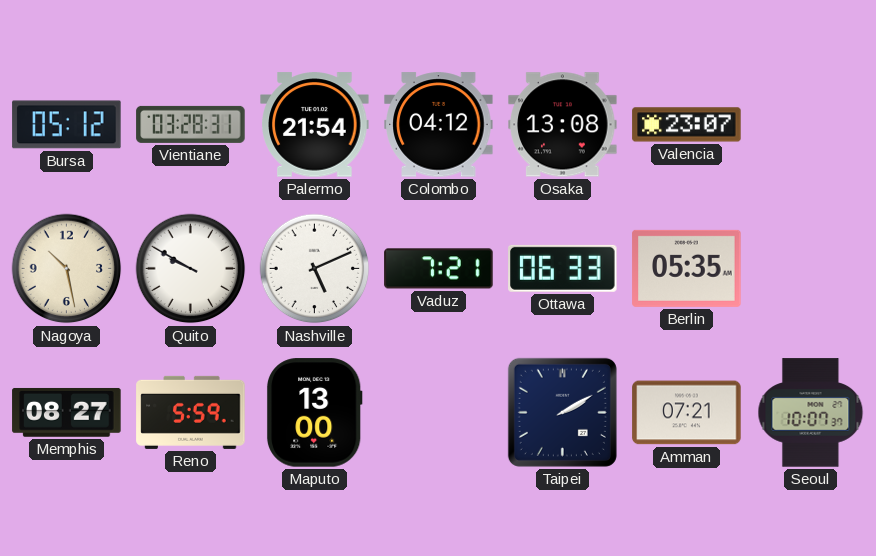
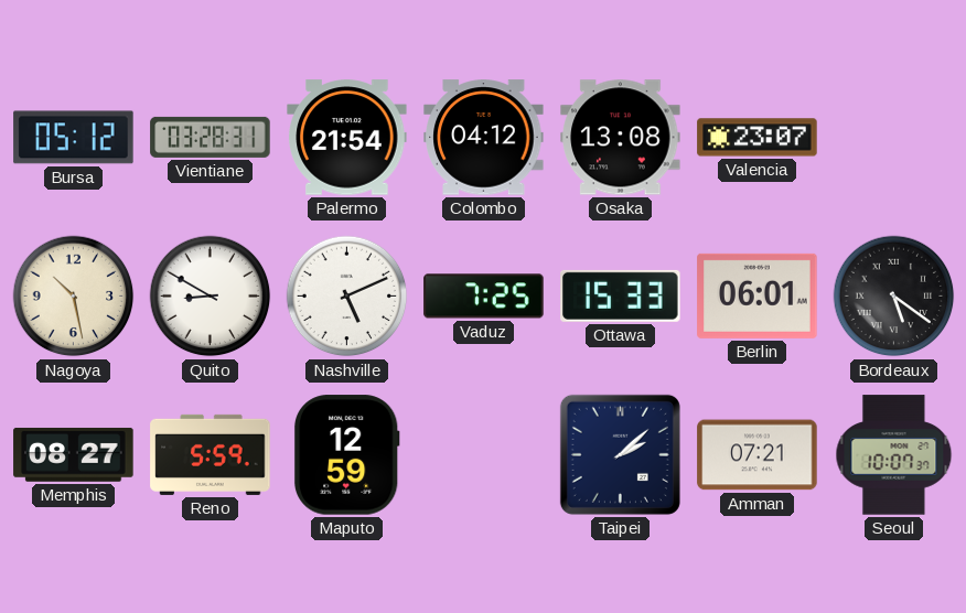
Quito: 9:50 -> 8:50 (211, 297)
Vaduz: 7:21 -> 7:25 (484, 297)
Ottawa: 06:33 -> 15:33 (621, 295)
Berlin: 05:35 -> 06:01 (758, 295)
Bordeaux: none -> 5:21 (894, 297)
Maputo: 13:00 -> 12:59 (346, 455)
Taipei: 2:10 -> 2:08 (620, 454)
